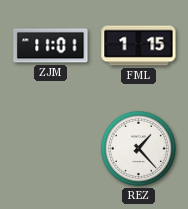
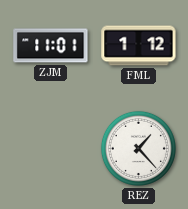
FML: 1:15 -> 1:12 (139, 46)
